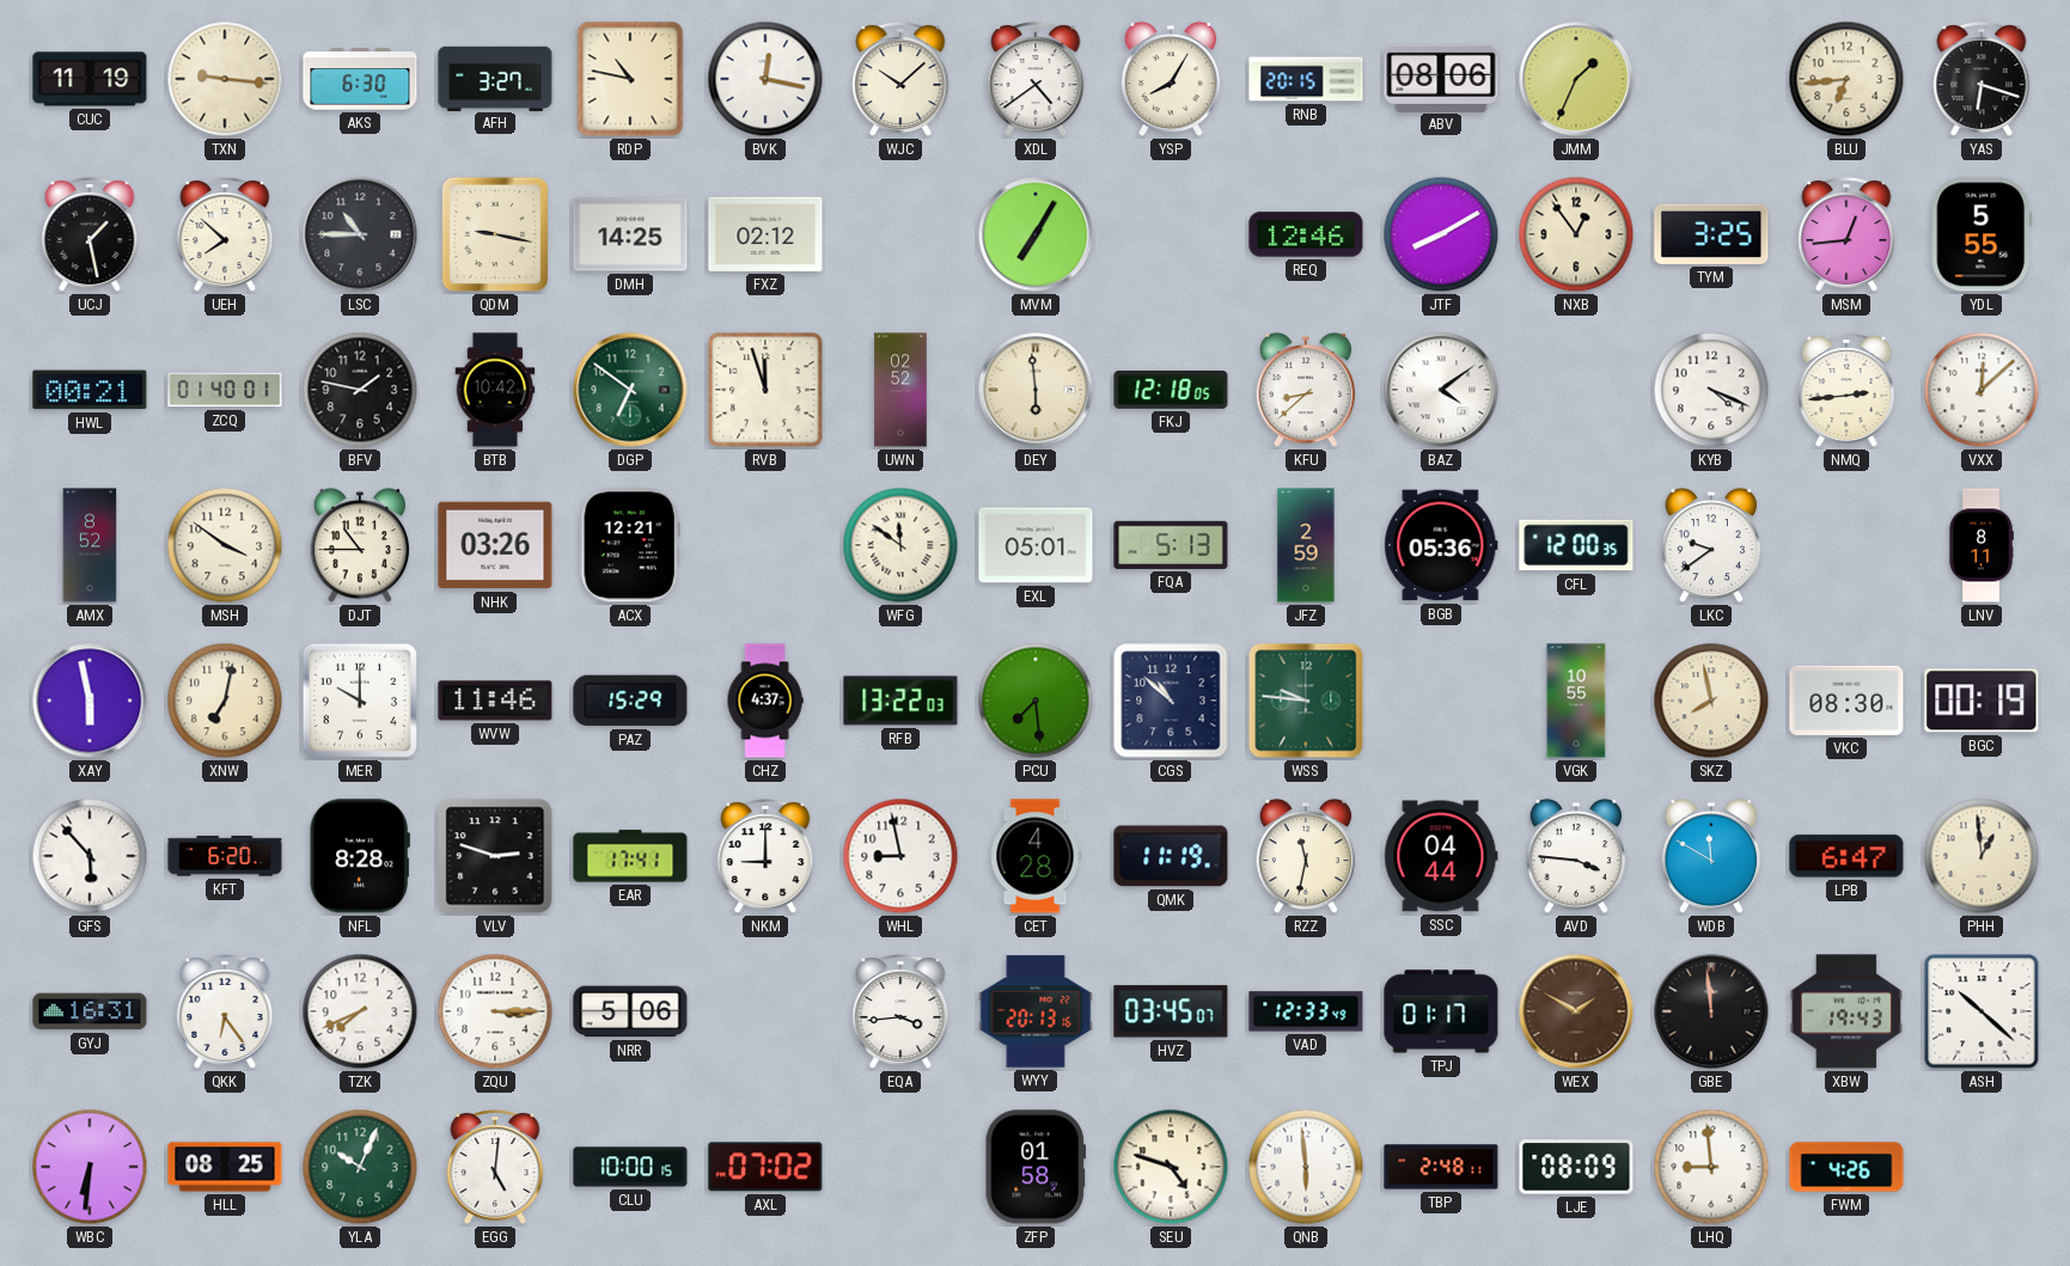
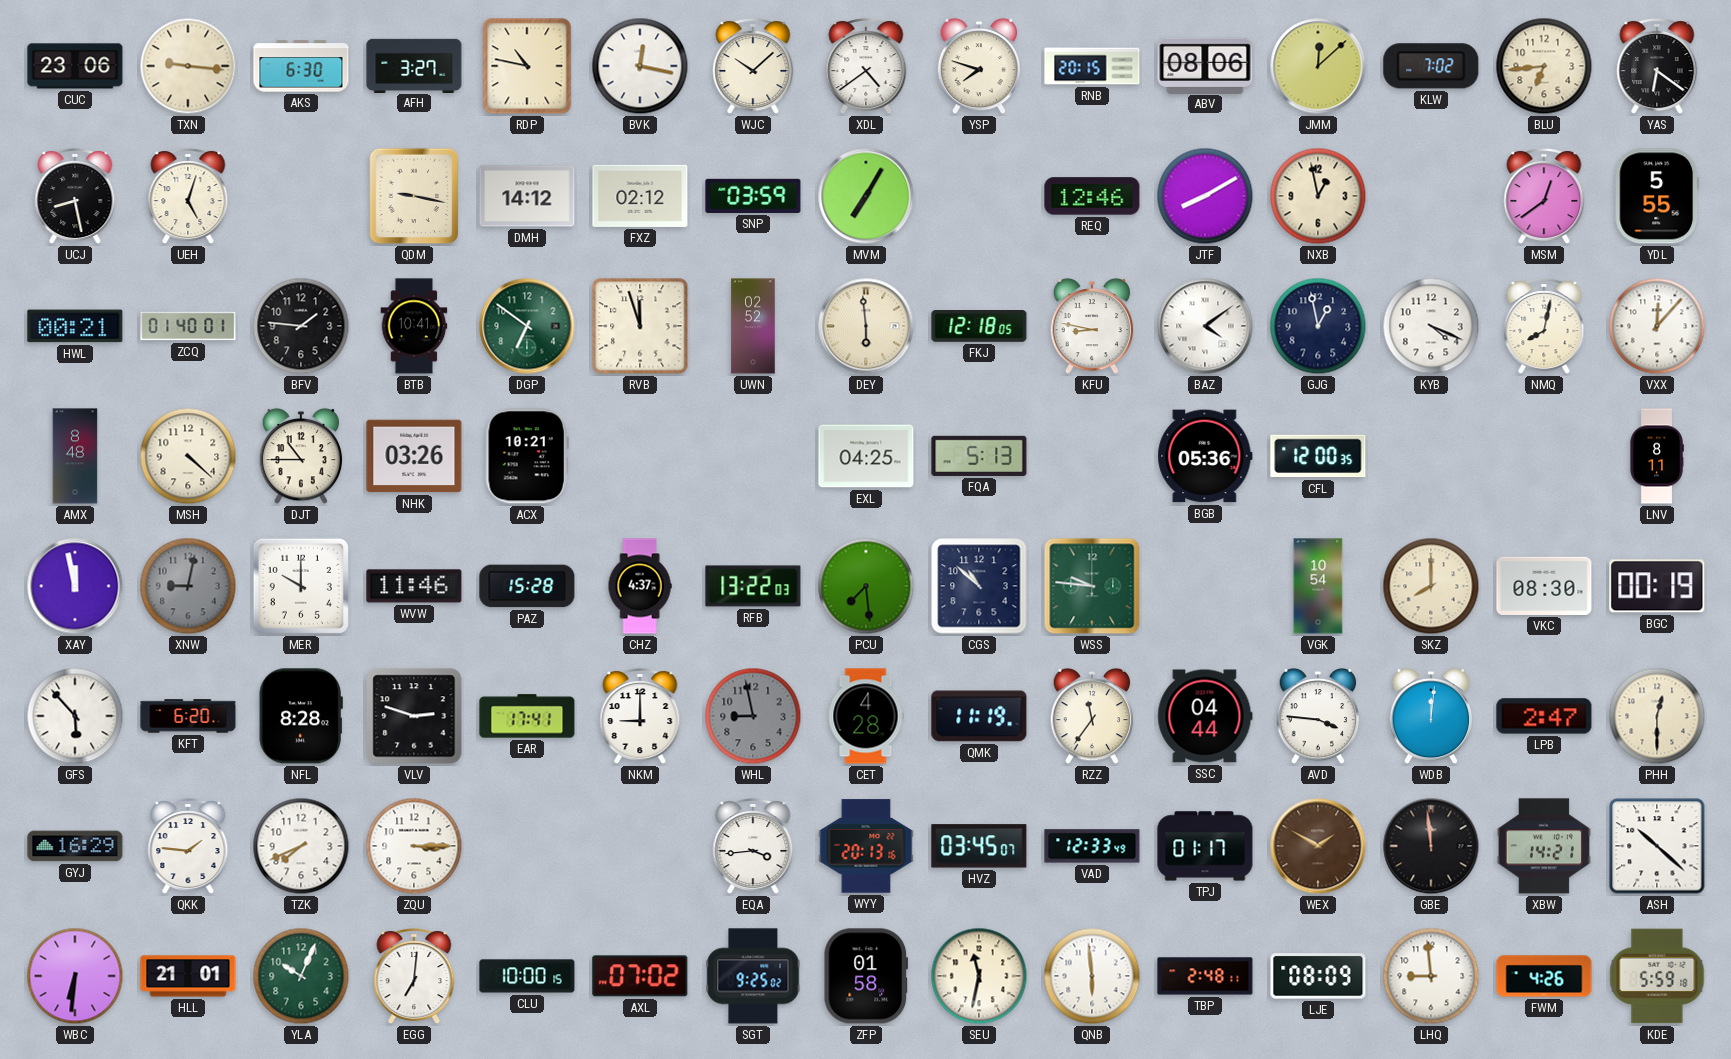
CUC: 11:19 -> 23:06 (75, 66)
YSP: 8:05 -> 7:48 (979, 66)
JMM: 1:34 -> 12:08 (1318, 66)
KLW: none -> 7:02 (1431, 66)
YAS: 6:18 -> 6:21 (1657, 67)
UCJ: 1:28 -> 8:28 (75, 197)
UEH: 7:52 -> 5:03 (188, 197)
LSC: 10:45 -> none (360, 234)
DMH: 14:25 -> 14:12 (527, 196)
SNP: none -> 03:59 (753, 196)
NXB: 12:54 -> 12:58 (1318, 196)
TYM: 3:25 -> none (1711, 234)
MSM: 12:44 -> 12:39 (1544, 197)
BFV: 1:47 -> 1:46 (301, 326)
BTB: 10:42 -> 10:41 (414, 326)
KFU: 8:38 -> 8:47 (1092, 326)
GJG: none -> 12:58 (1318, 326)
NMQ: 2:44 -> 8:02 (1544, 327)
VXX: 12:08 -> 12:07 (1657, 326)
AMX: 8:52 -> 8:48 (75, 456)
MSH: 3:51 -> 4:22 (188, 456)
ACX: 12:21 -> 10:21 (527, 456)
WFG: 11:51 -> none (900, 545)
EXL: 05:01 -> 04:25 (866, 456)
JFZ: 2:59 -> none (1306, 545)
LKC: 9:39 -> none (1711, 545)
XAY: 5:58 -> 11:58 (75, 586)
XNW: 7:02 -> 9:02 (188, 586)
XNW dial: cream -> grey (188, 586)
PAZ: 15:29 -> 15:28 (527, 586)
VGK: 10:55 -> 10:54 (1318, 586)
SKZ: 7:58 -> 8:00 (1431, 586)
WHL dial: white -> grey (753, 716)
RZZ: 11:32 -> 11:36 (1092, 716)
WDB: 11:50 -> 12:01 (1431, 716)
LPB: 6:47 -> 2:47 (1544, 716)
PHH: 12:59 -> 12:30 (1657, 716)
GYJ: 16:31 -> 16:29 (75, 846)
QKK: 6:24 -> 1:46 (188, 847)
NRR: 5:06 -> none (630, 1011)
XBW: 19:43 -> 14:21 (1544, 846)
HLL: 08:25 -> 21:01 (188, 976)
EGG: 5:01 -> 7:01 (414, 977)
SGT: none -> 9:25 (753, 976)
SEU: 4:48 -> 11:32 (979, 976)
KDE: none -> 5:59 (1657, 976)
